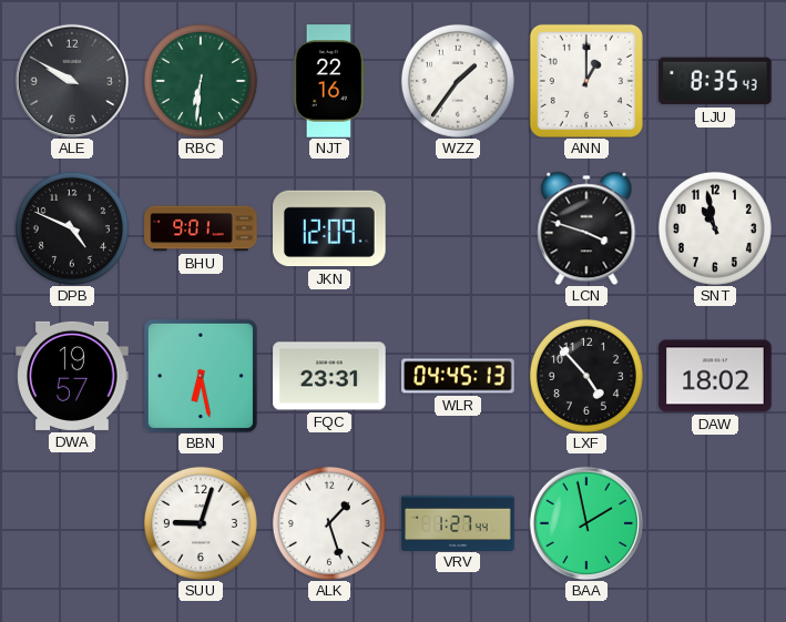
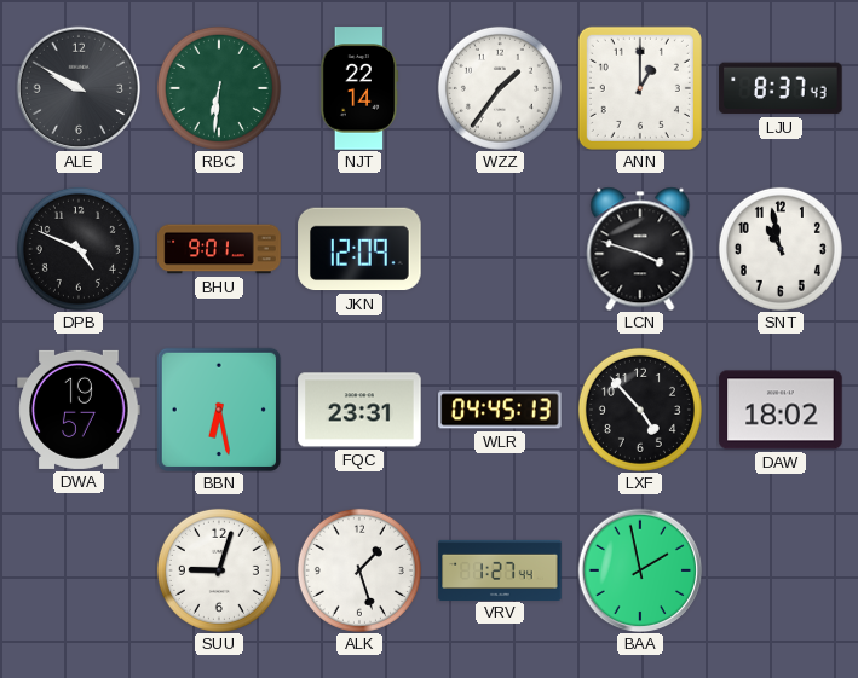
NJT: 22:16 -> 22:14 (359, 88)
LJU: 8:35 -> 8:37 (781, 88)
